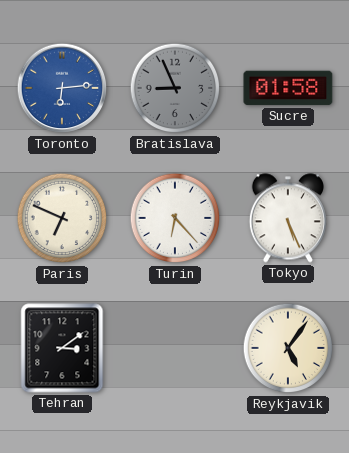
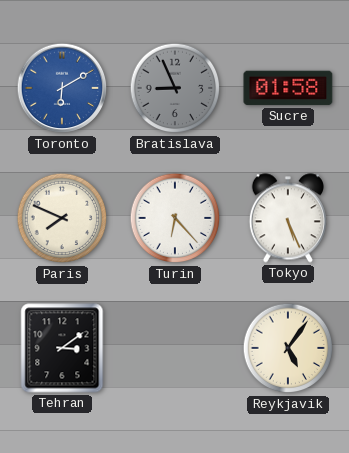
Toronto: 6:14 -> 6:10 (62, 88)
Paris: 6:49 -> 7:49 (62, 218)
